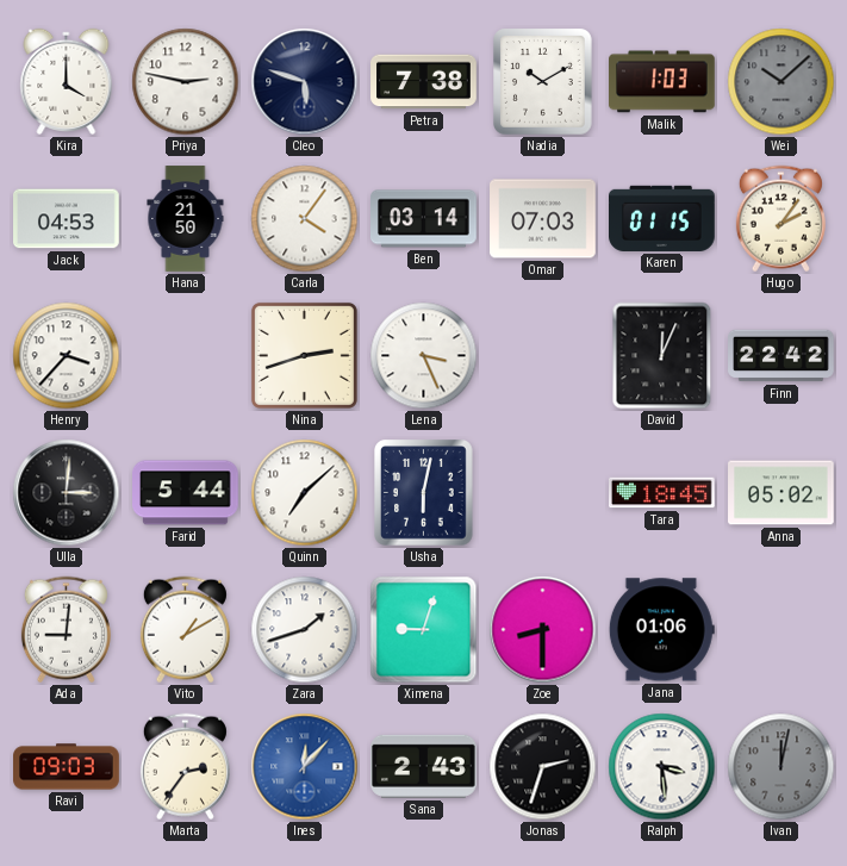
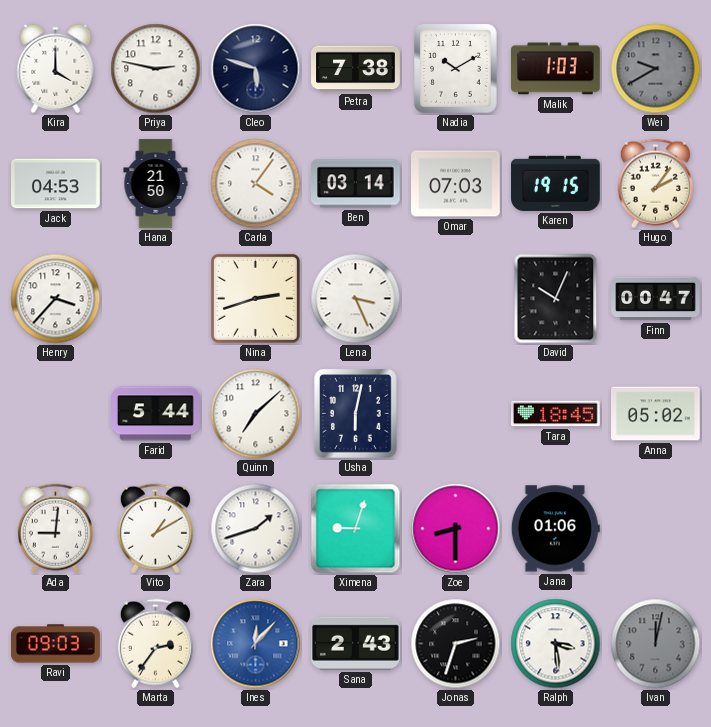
Wei: 10:08 -> 9:40 (656, 69)
Karen: 01:15 -> 19:15 (556, 183)
David: 12:04 -> 10:04 (556, 299)
Finn: 22:42 -> 00:47 (656, 299)
Ulla: 3:01 -> none (67, 493)
